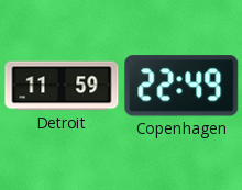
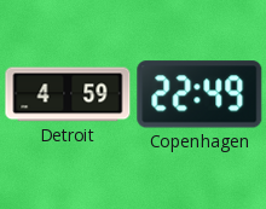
Detroit: 11:59 -> 4:59 (68, 94)
